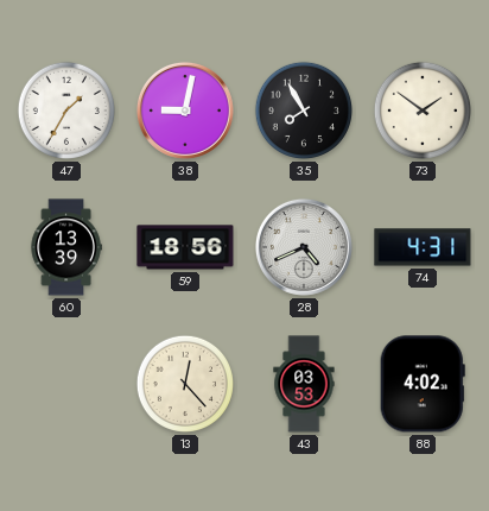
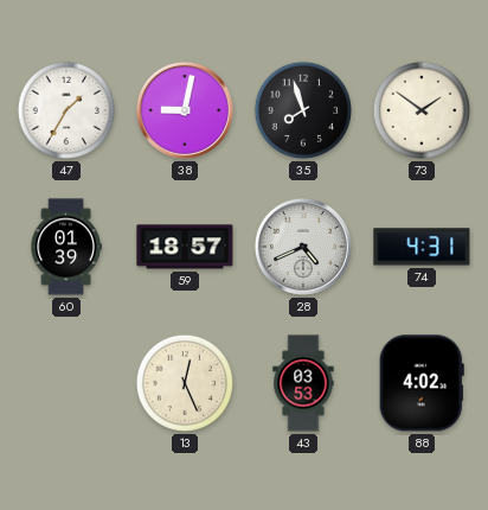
35: 7:55 -> 7:57 (303, 110)
60: 13:39 -> 01:39 (66, 247)
59: 18:56 -> 18:57 (185, 247)
13: 12:23 -> 12:26 (185, 383)
